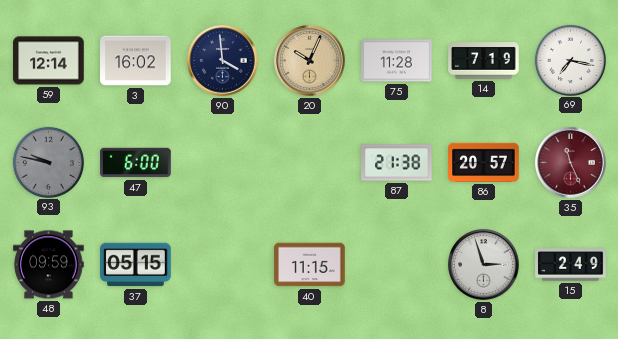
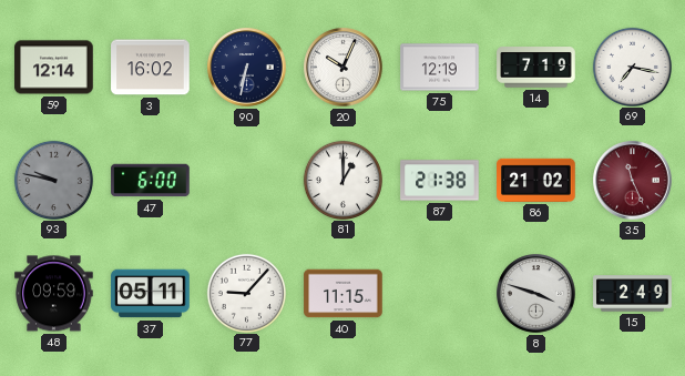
90: 3:59 -> 6:32 (247, 68)
20 dial: champagne -> white (344, 68)
75: 11:28 -> 12:19 (440, 68)
81: none -> 1:00 (343, 180)
86: 20:57 -> 21:02 (536, 180)
37: 05:15 -> 05:11 (151, 294)
77: none -> 9:07 (246, 293)
8: 2:57 -> 3:48 (536, 294)
